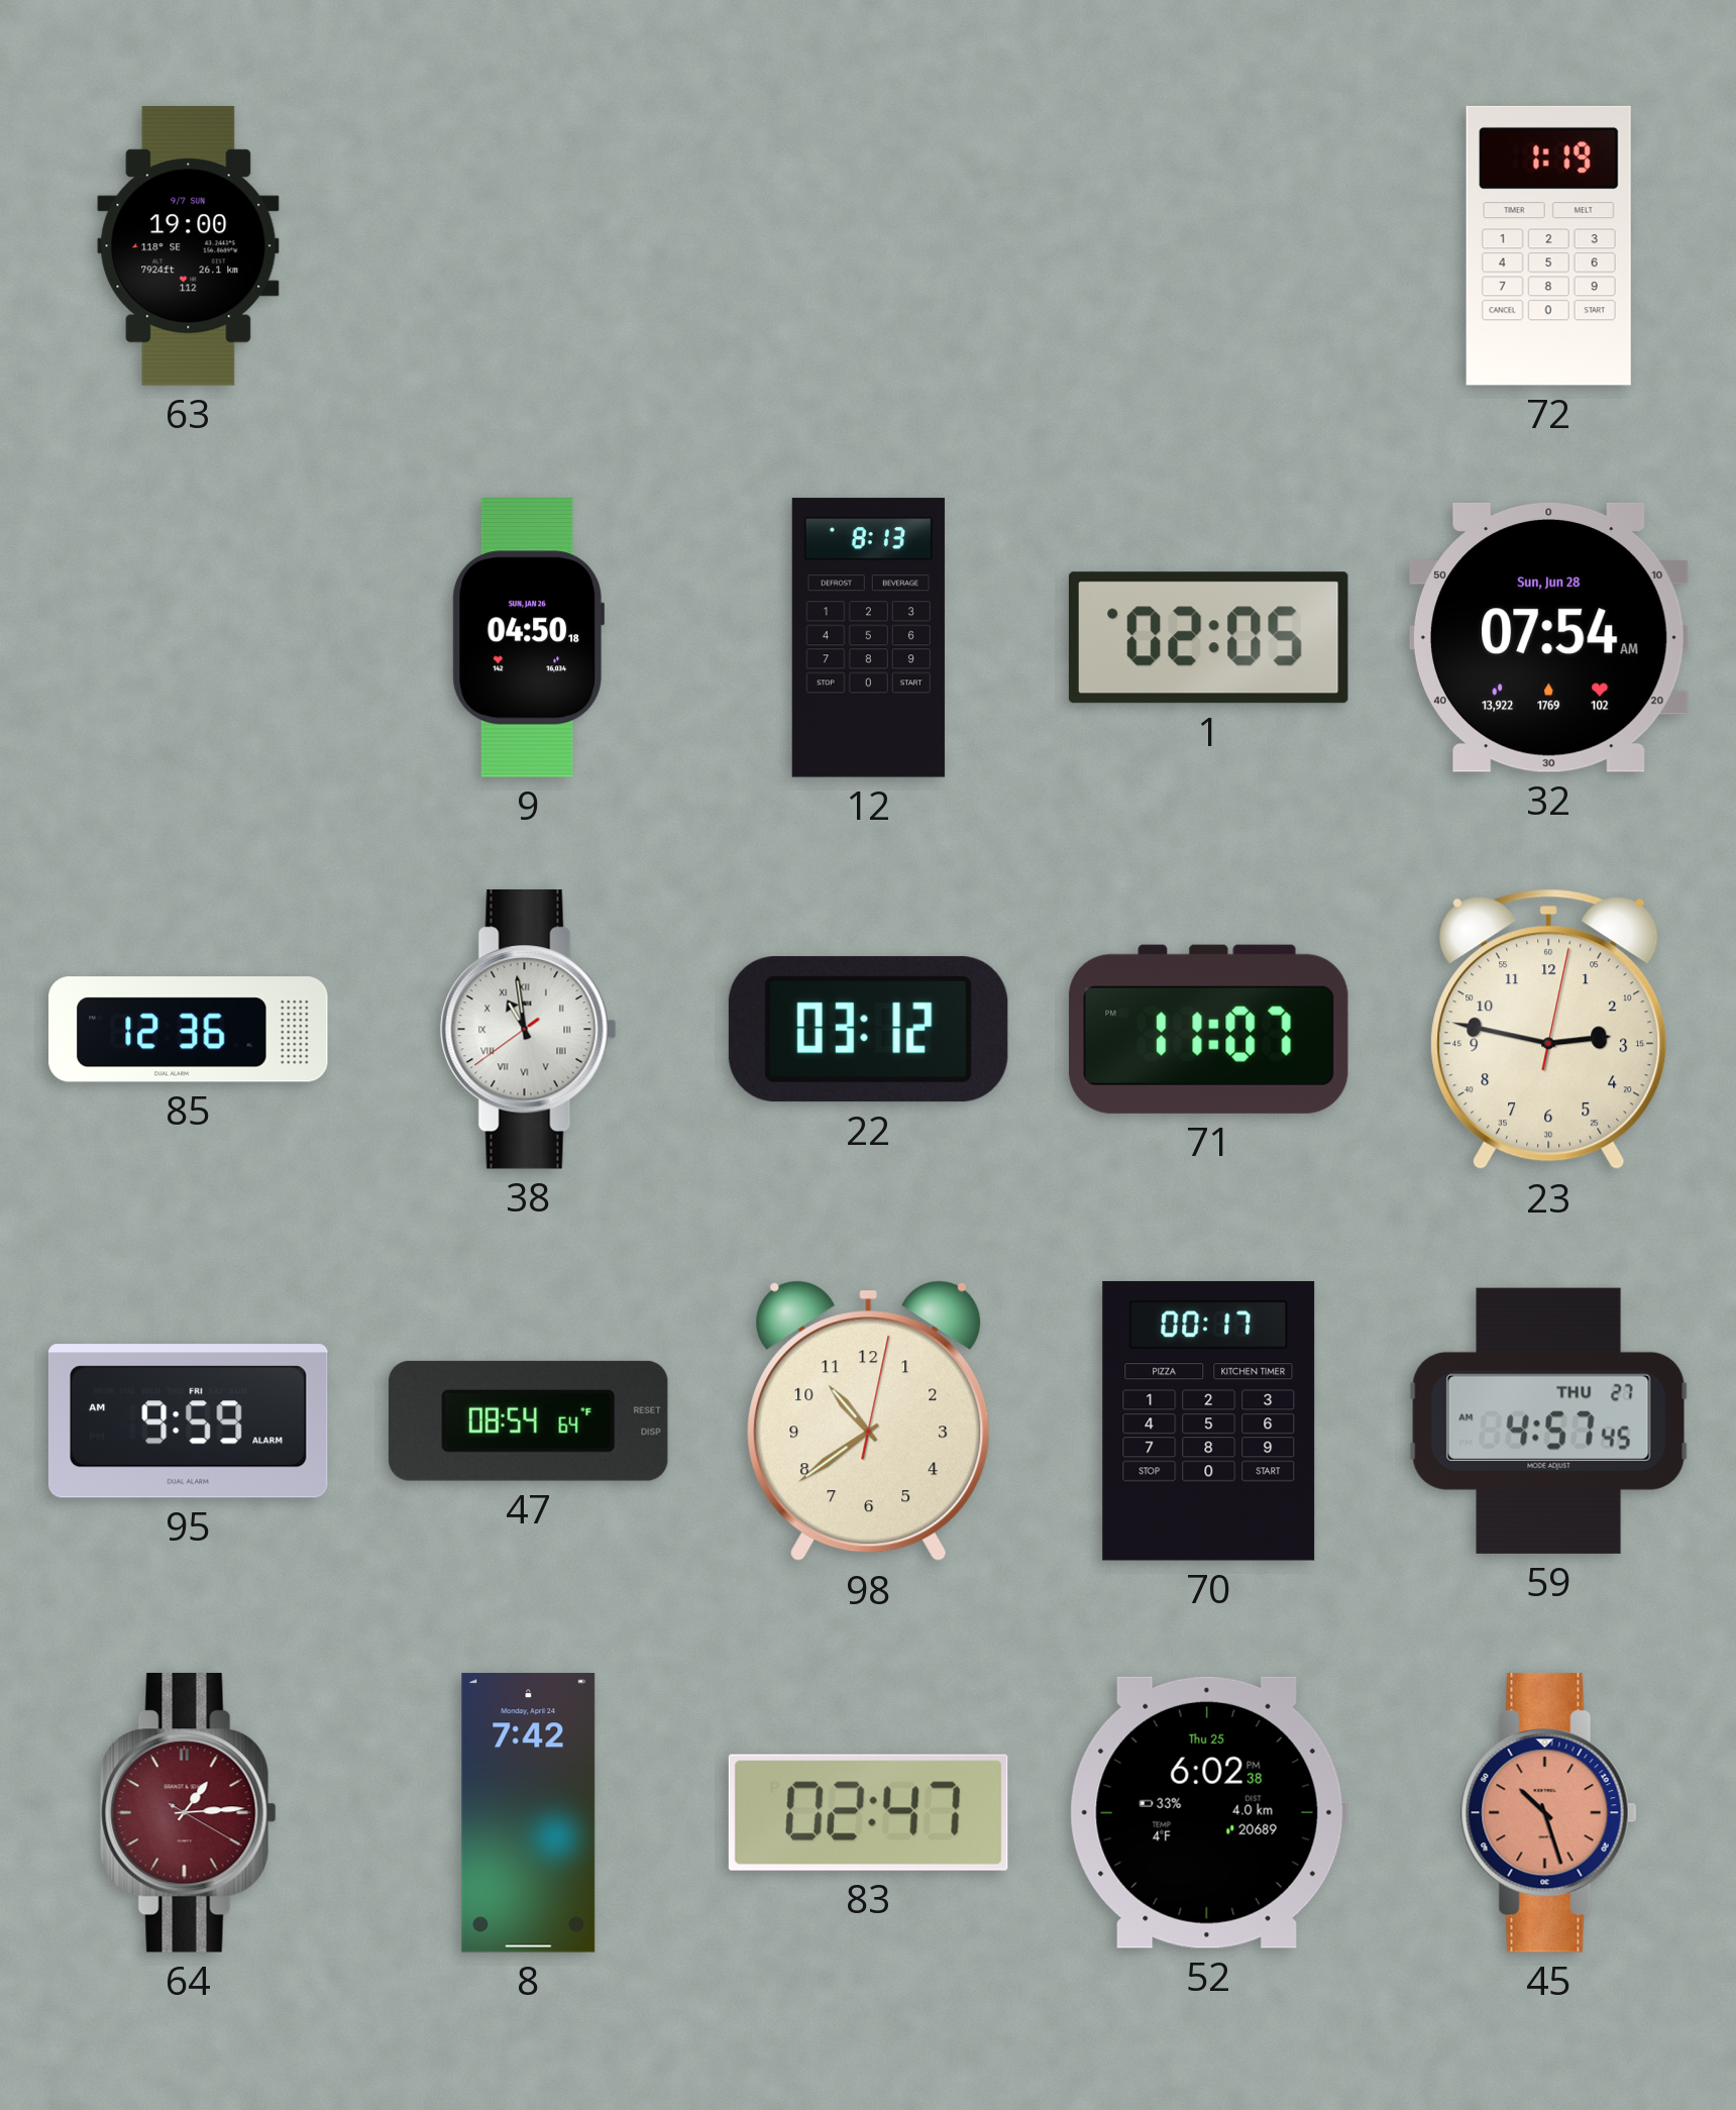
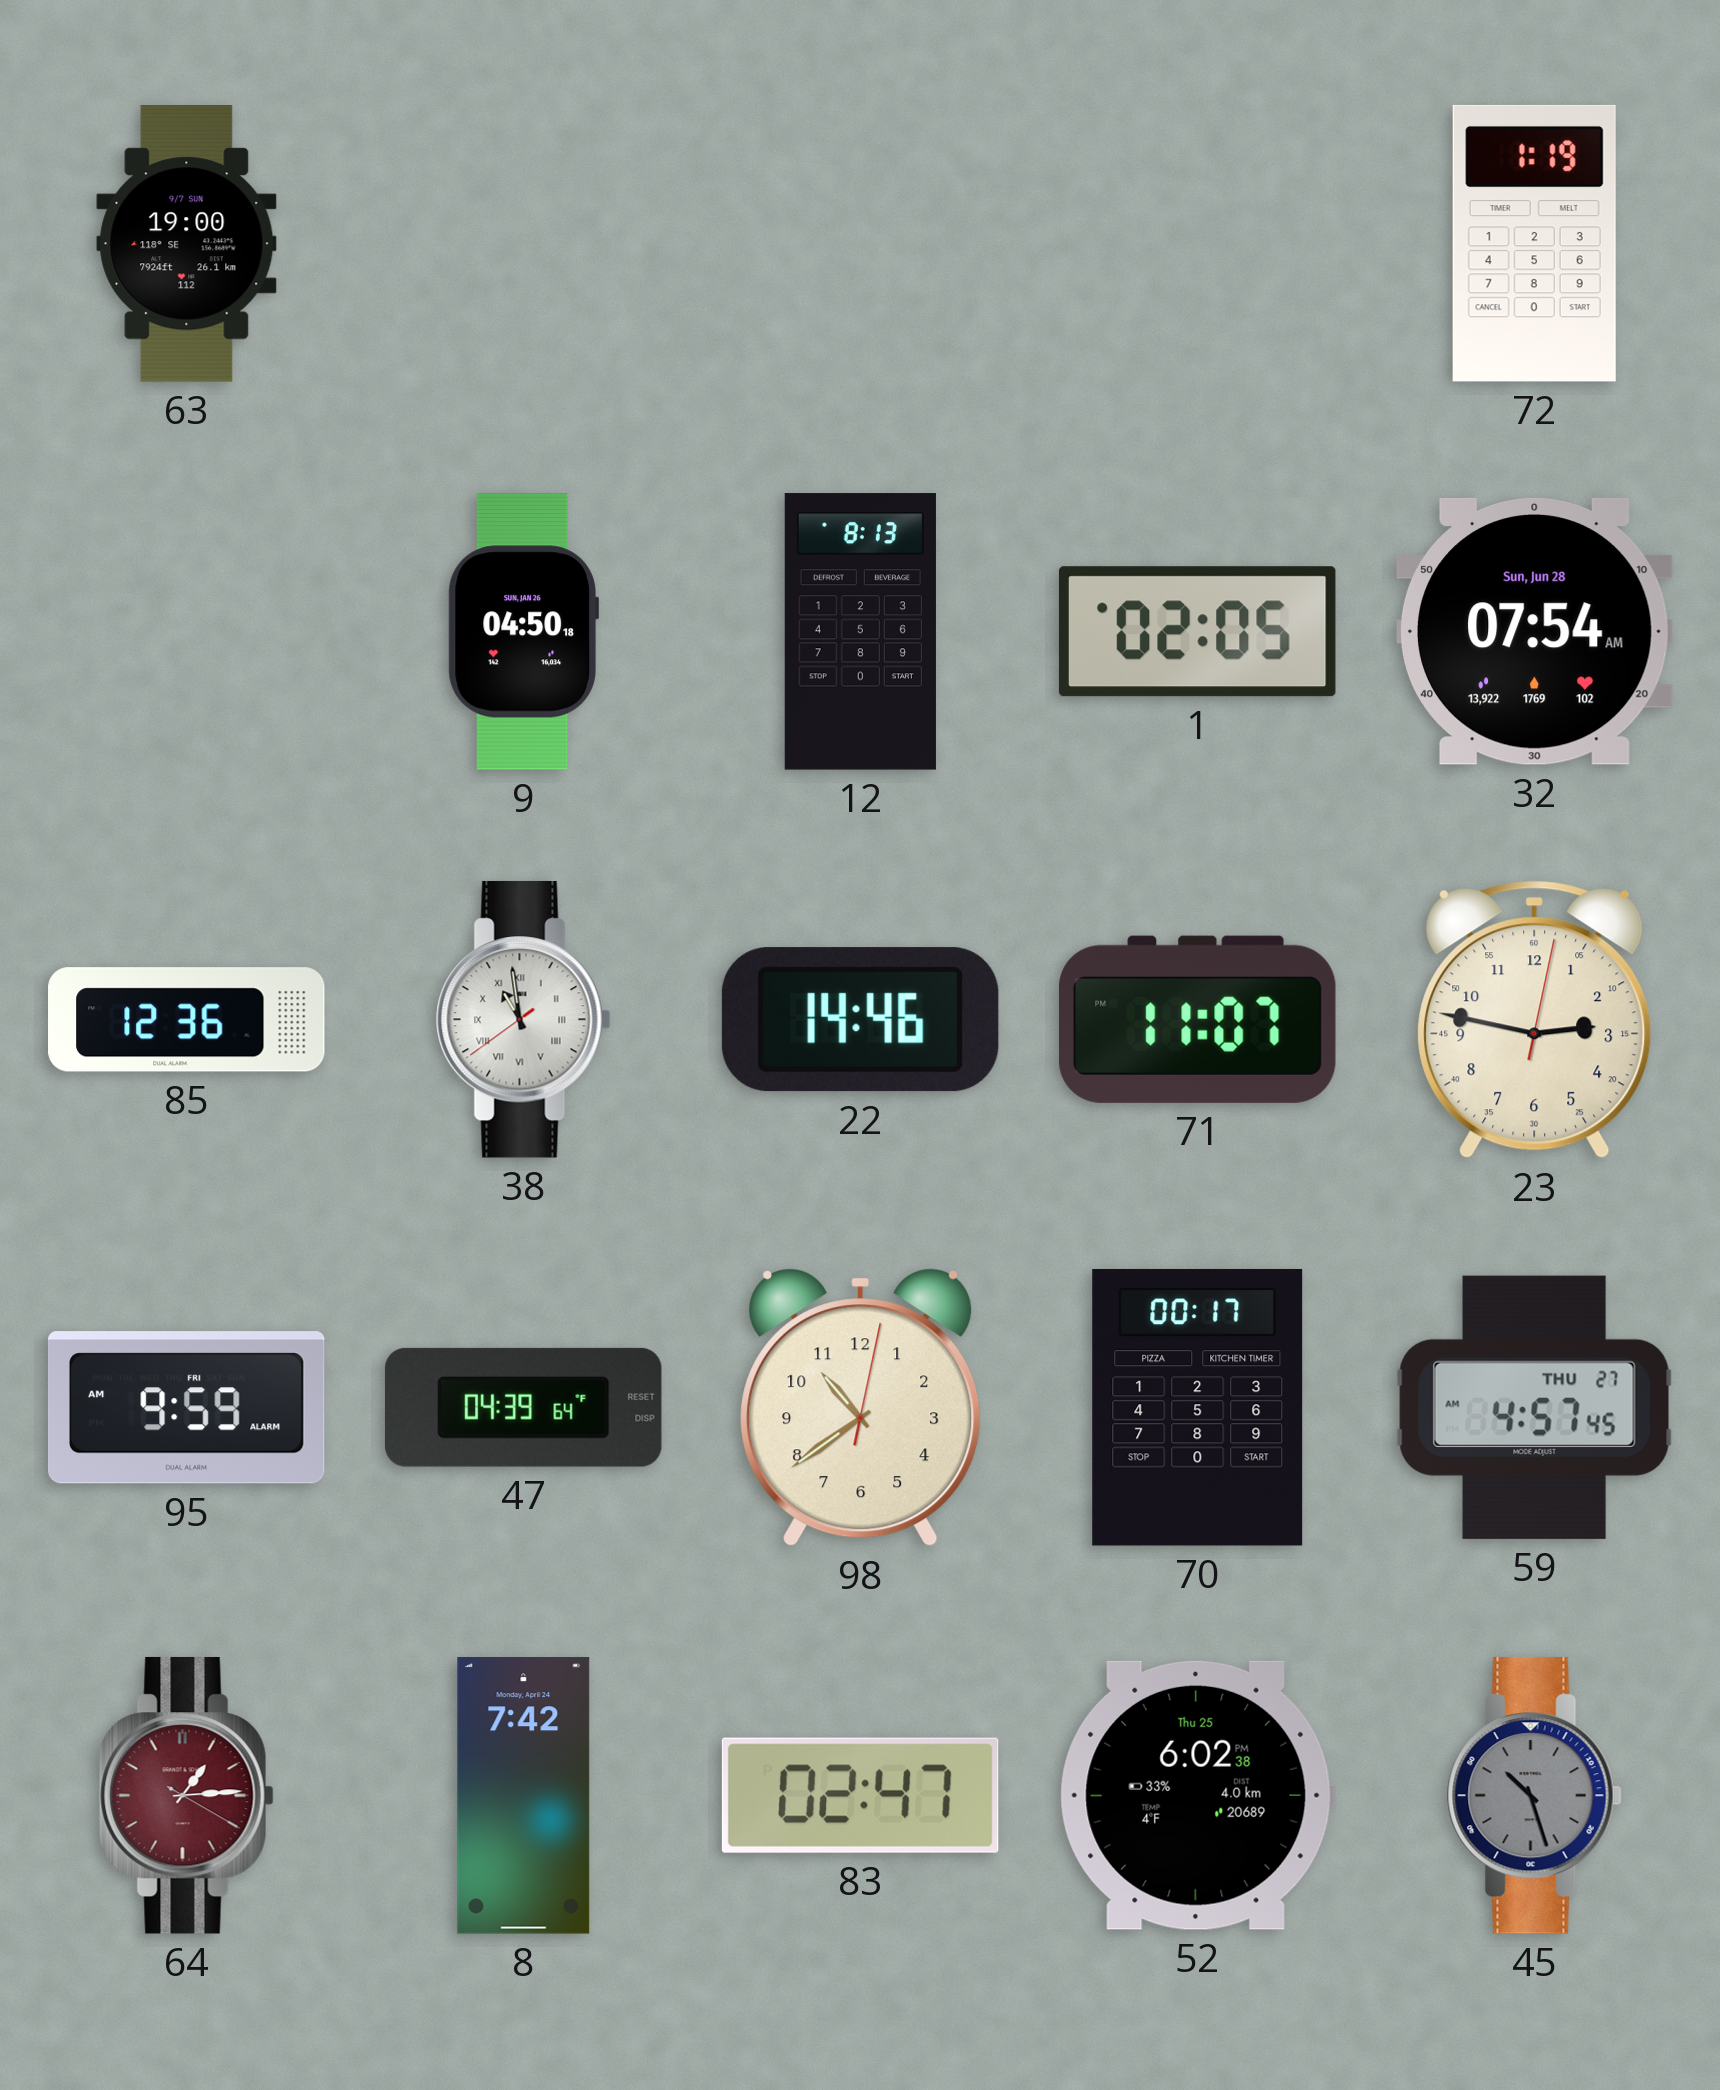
22: 03:12 -> 14:46 (860, 1020)
47: 08:54 -> 04:39 (523, 1407)
45 dial: salmon -> grey (1534, 1795)
